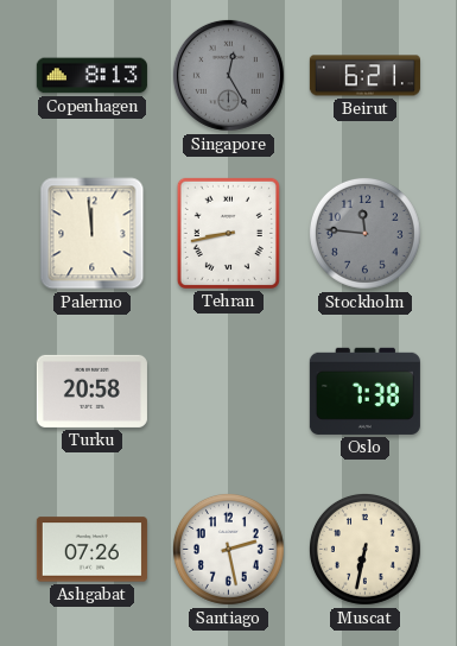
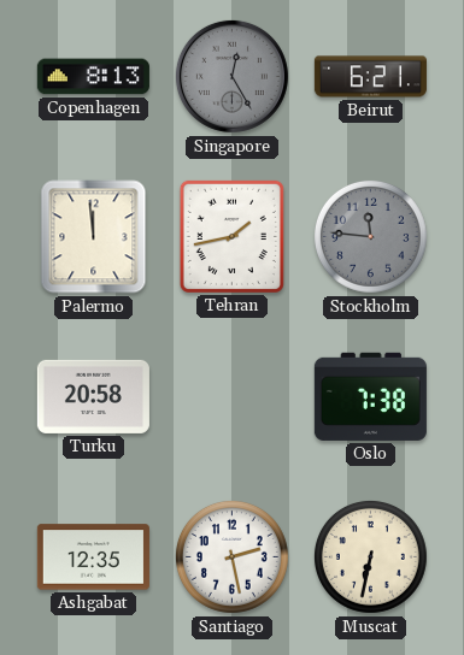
Tehran: 8:43 -> 1:43 (231, 236)
Ashgabat: 07:26 -> 12:35 (93, 557)
